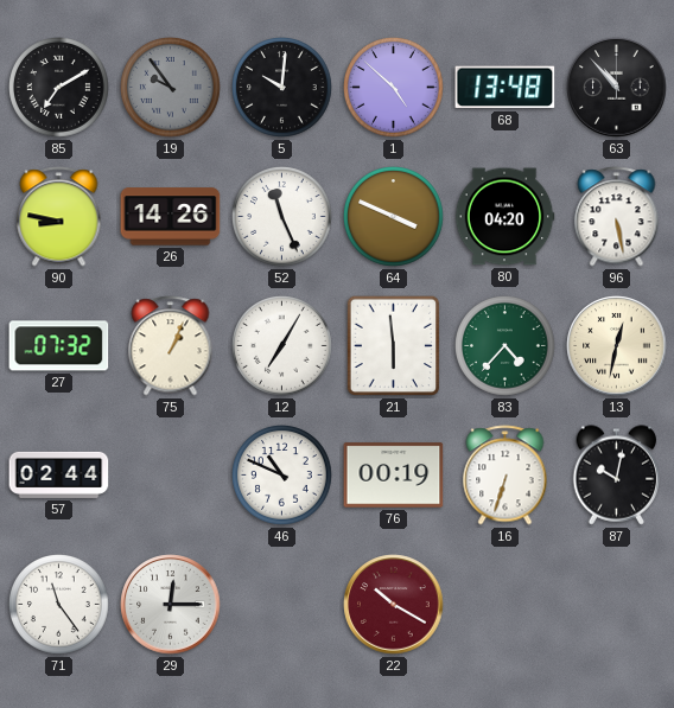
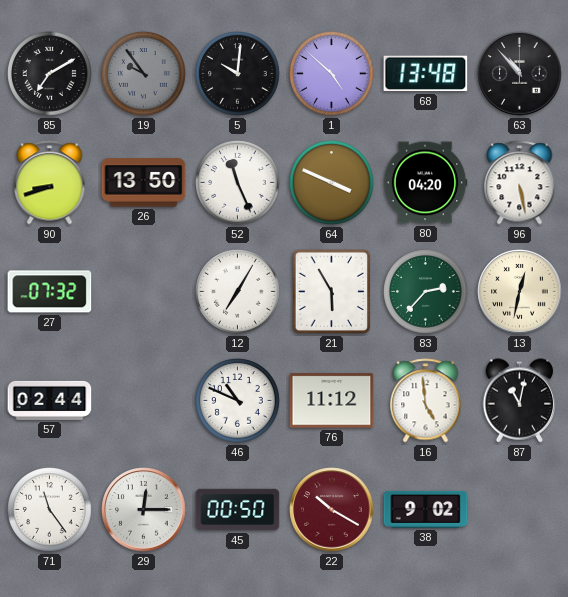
90: 8:47 -> 8:42 (50, 183)
26: 14:26 -> 13:50 (144, 183)
75: 1:04 -> none (171, 346)
21: 5:59 -> 5:55 (332, 292)
83: 4:37 -> 2:37 (426, 292)
76: 00:19 -> 11:12 (332, 401)
16: 6:33 -> 4:59 (426, 401)
87: 10:02 -> 11:02 (520, 401)
45: none -> 00:50 (238, 510)
38: none -> 9:02 (426, 509)
